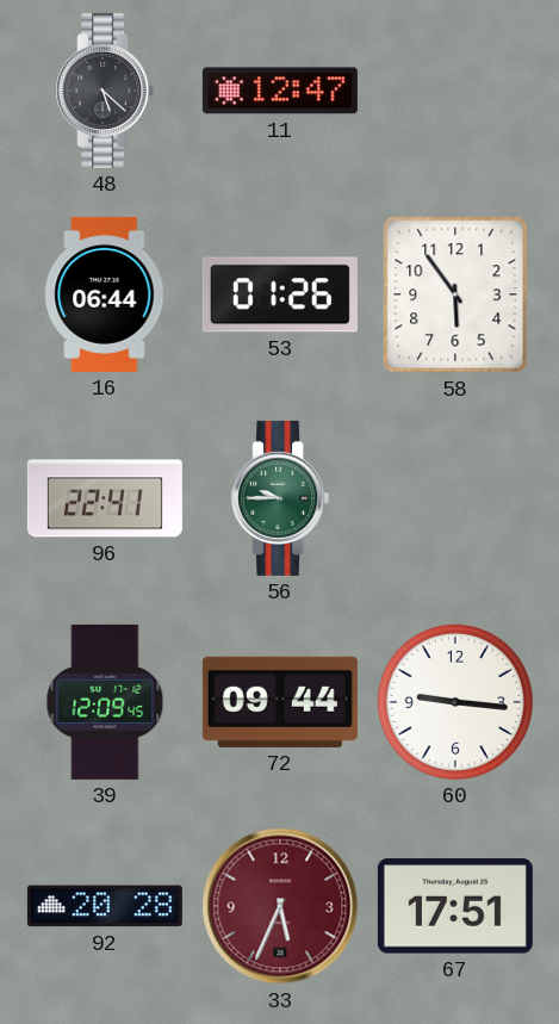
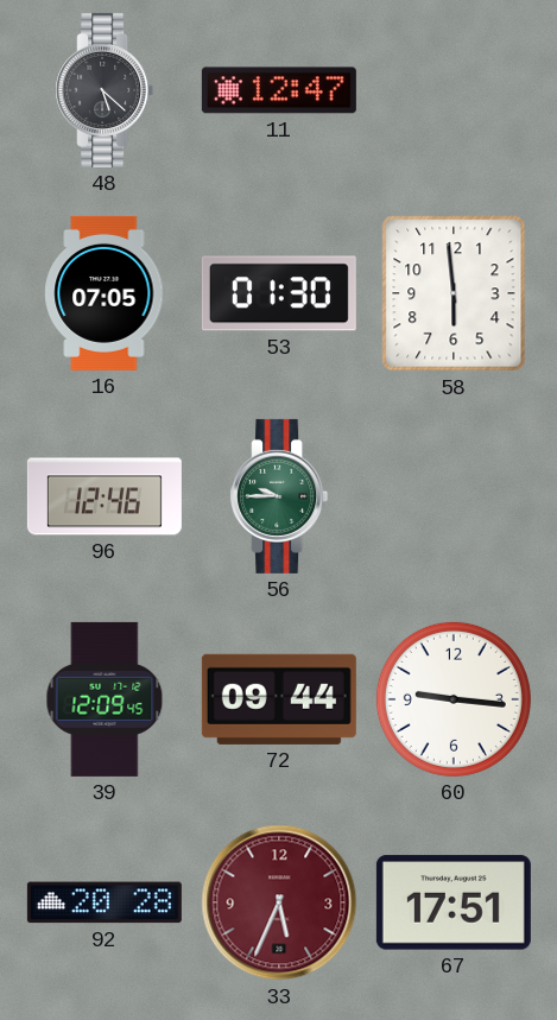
16: 06:44 -> 07:05 (105, 293)
53: 01:26 -> 01:30 (279, 293)
58: 5:54 -> 5:59 (454, 293)
96: 22:41 -> 12:46 (105, 496)
